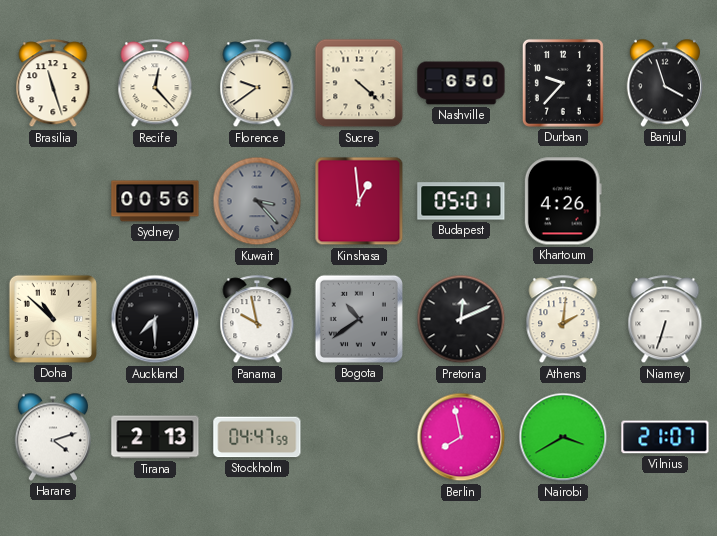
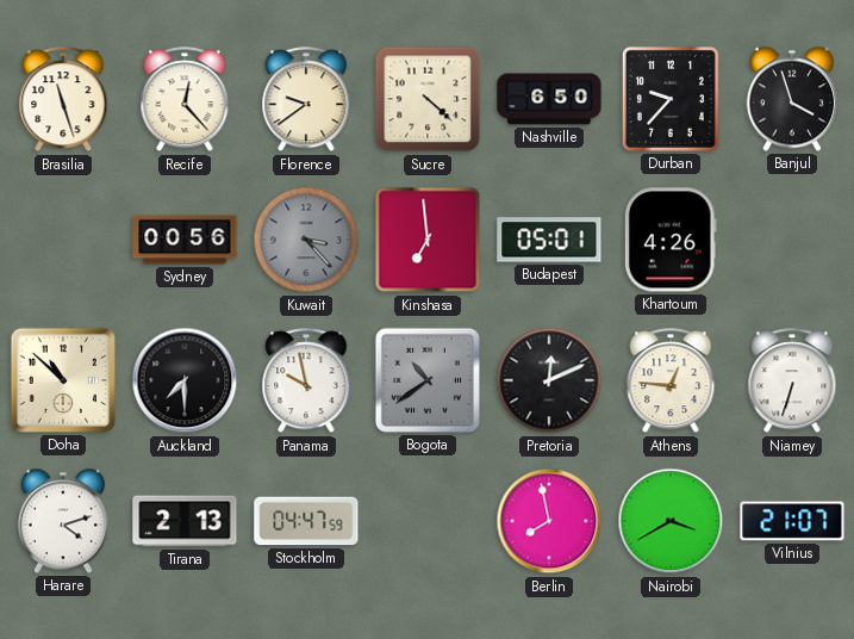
Kinshasa: 12:59 -> 6:59 (428, 240)
Athens: 2:01 -> 12:46 (671, 381)
